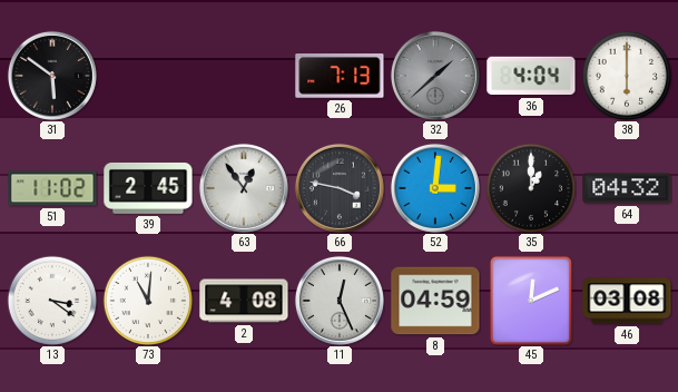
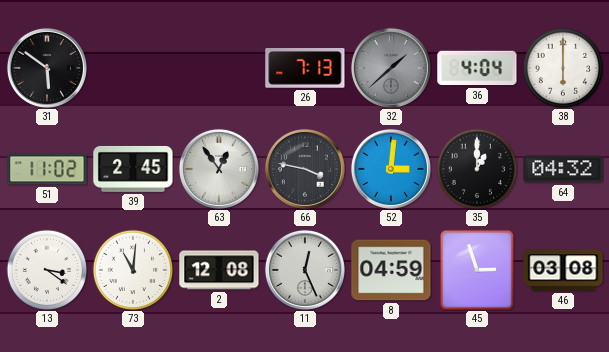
2: 4:08 -> 12:08 (219, 270)
45: 12:11 -> 2:57 (477, 270)
